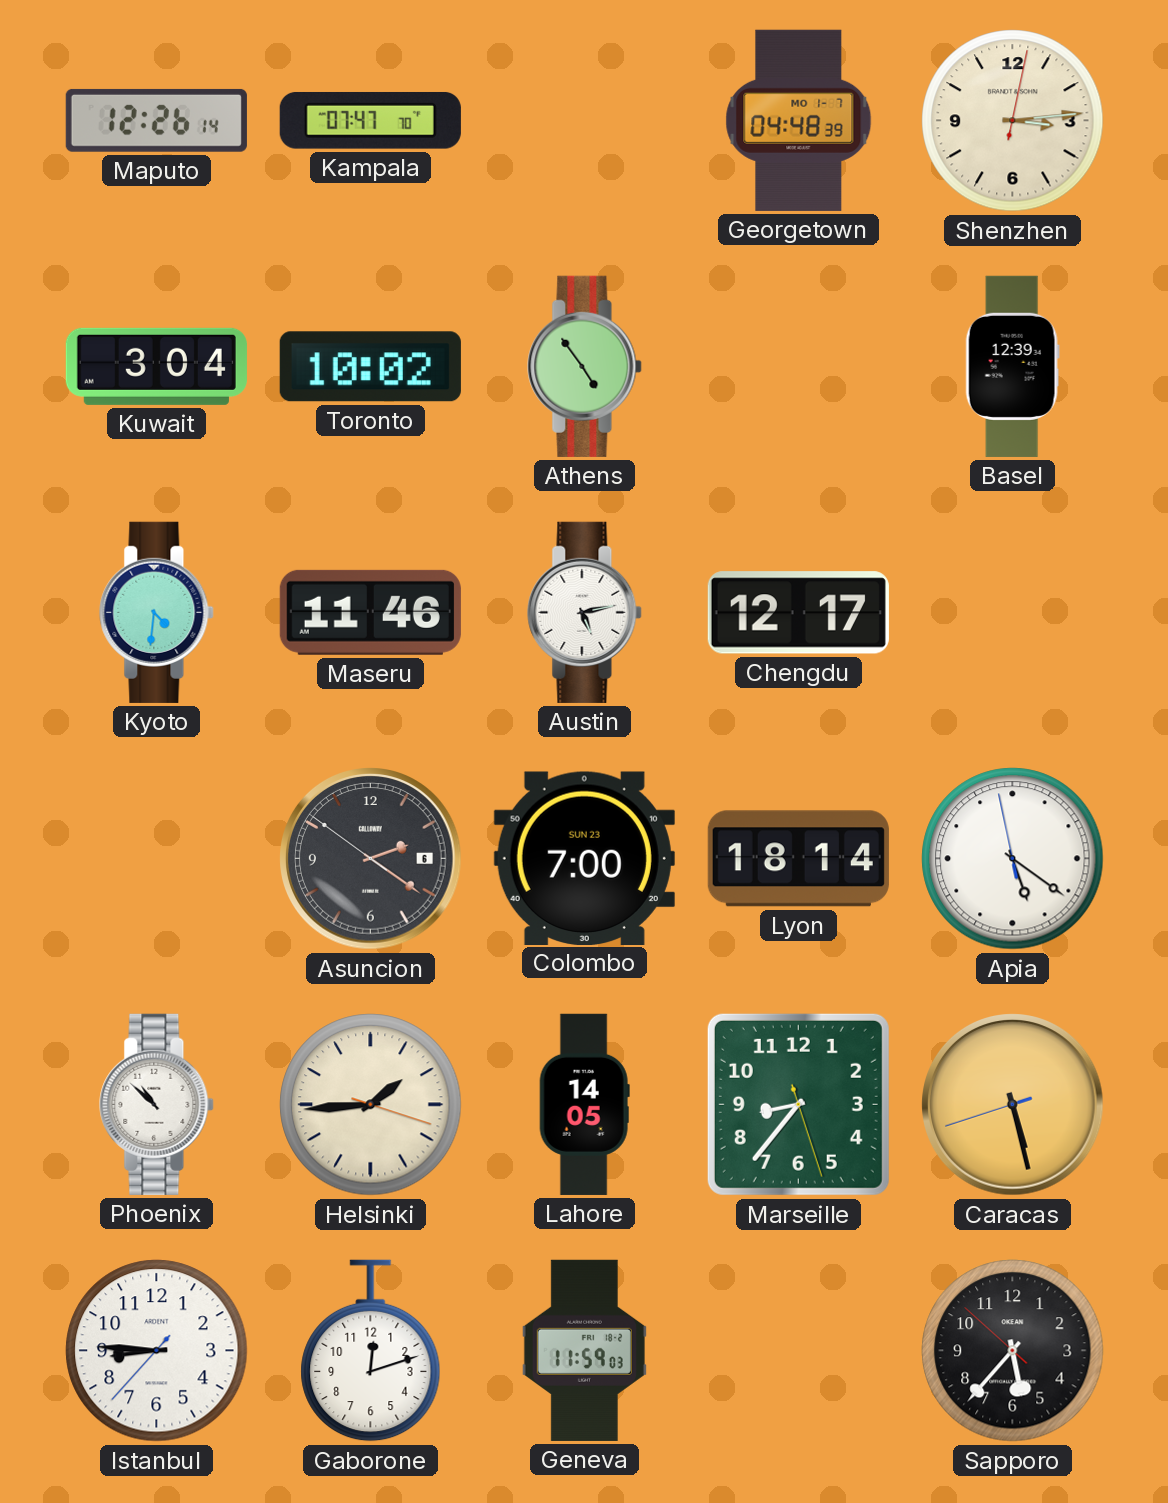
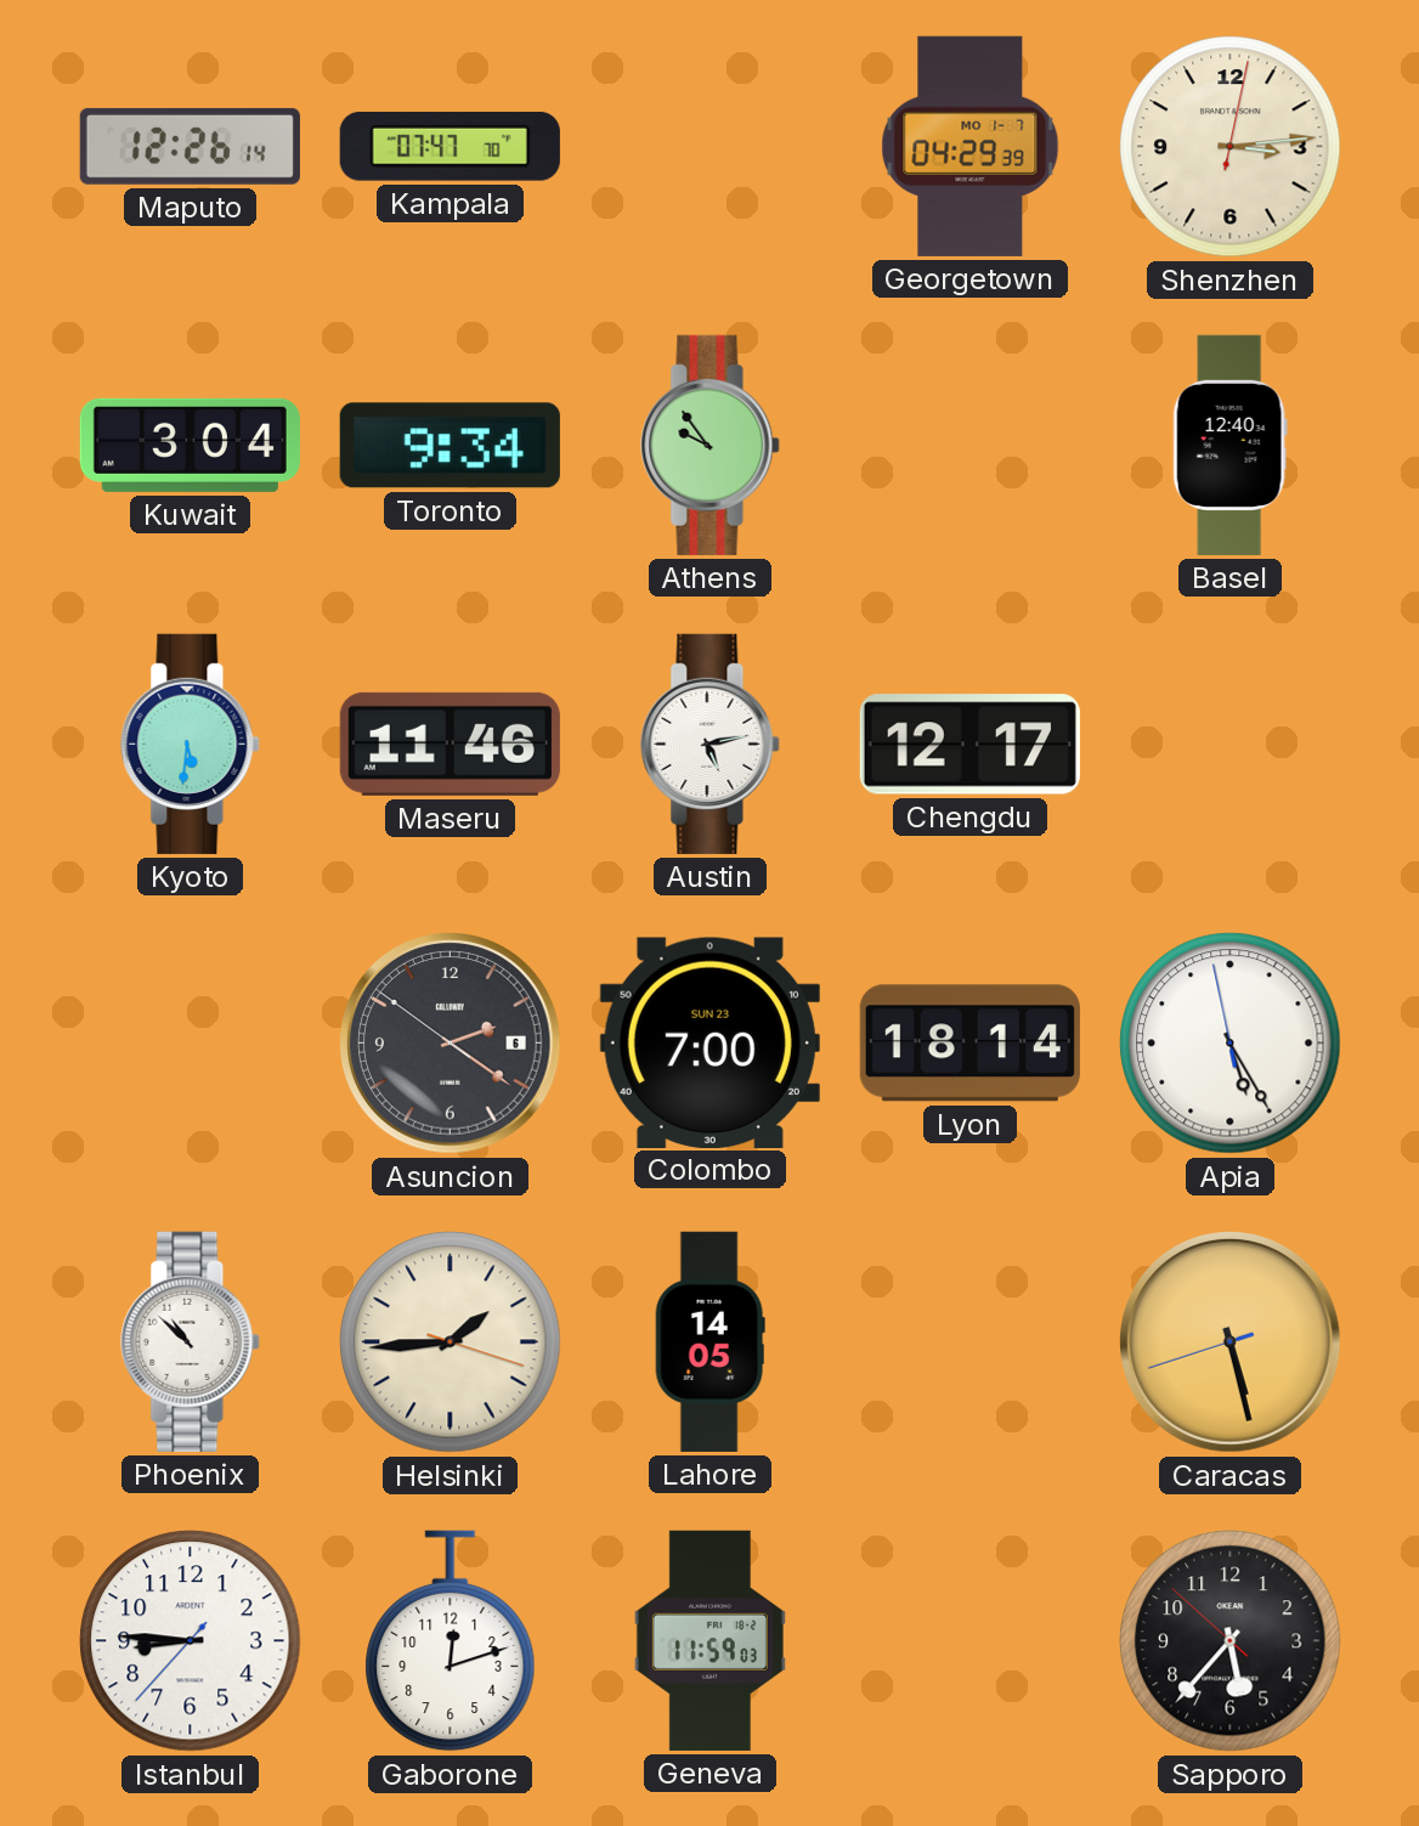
Georgetown: 04:48 -> 04:29 (971, 146)
Toronto: 10:02 -> 9:34 (450, 446)
Athens: 4:54 -> 9:54 (711, 445)
Basel: 12:39 -> 12:40 (1229, 445)
Kyoto: 4:31 -> 5:31 (191, 744)
Apia: 5:20 -> 5:24 (1231, 1044)
Marseille: 8:36 -> none (798, 1104)
